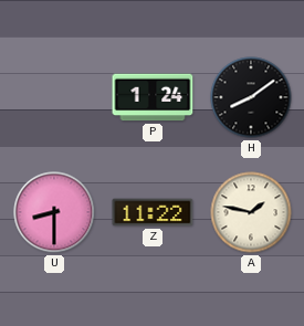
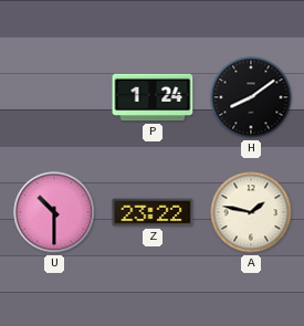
U: 8:30 -> 10:30 (54, 212)
Z: 11:22 -> 23:22 (153, 212)
